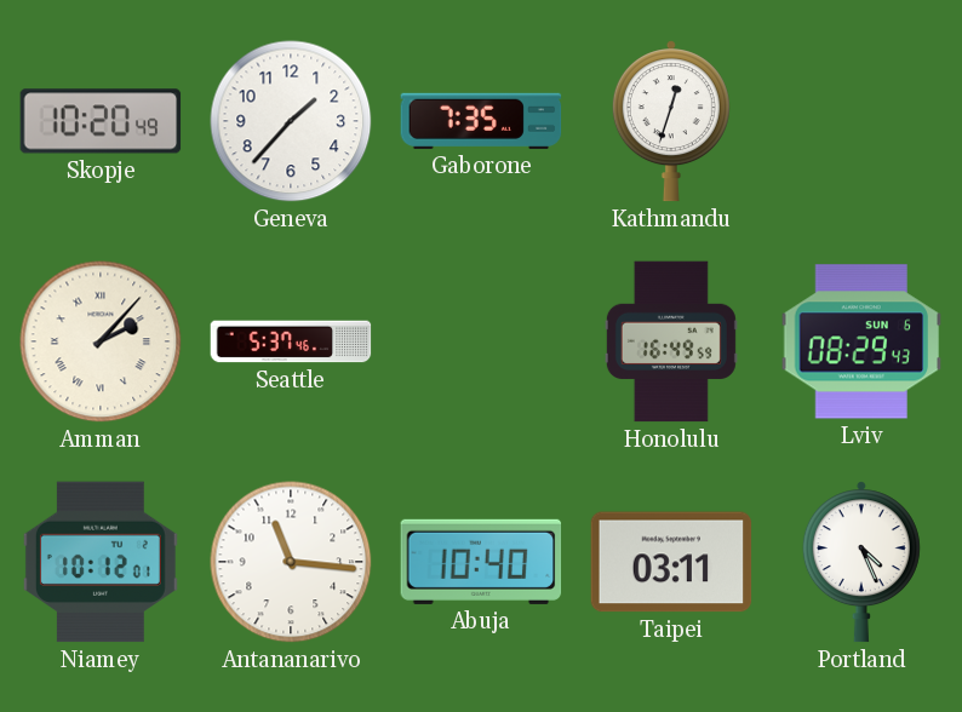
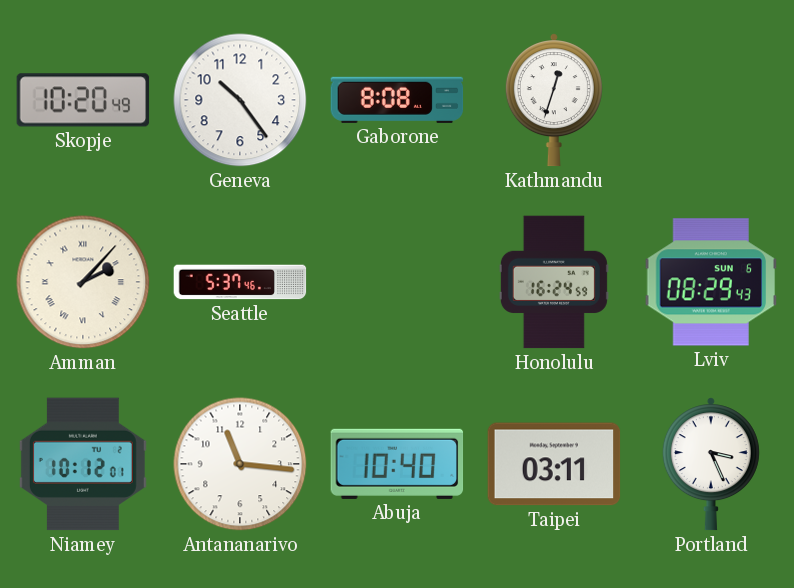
Geneva: 1:37 -> 10:24 (240, 100)
Gaborone: 7:35 -> 8:08 (397, 100)
Honolulu: 16:49 -> 16:24 (554, 282)
Portland: 4:26 -> 3:26 (711, 464)
